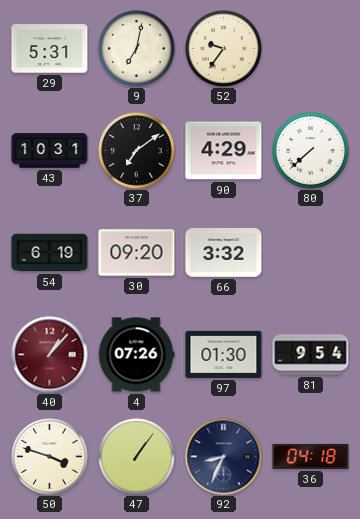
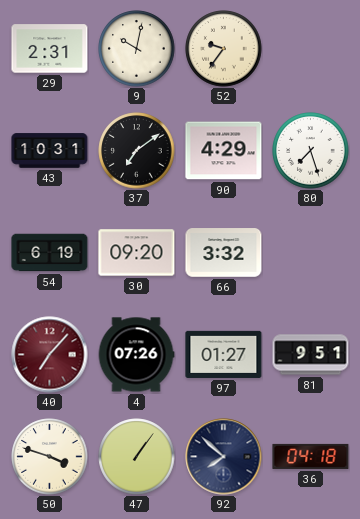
29: 5:31 -> 2:31 (50, 49)
9: 7:02 -> 10:02 (137, 49)
80: 7:38 -> 7:27 (311, 151)
40: 1:07 -> 7:07 (50, 355)
97: 01:30 -> 01:27 (224, 354)
81: 9:54 -> 9:51 (311, 355)
92: 8:34 -> 7:52 (224, 457)
